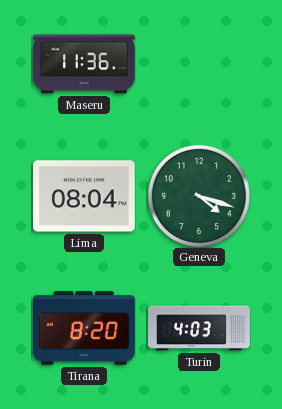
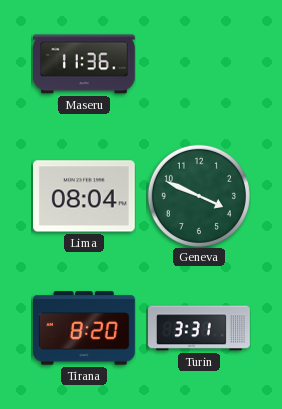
Geneva: 4:18 -> 3:49 (199, 196)
Turin: 4:03 -> 3:31 (199, 328)
